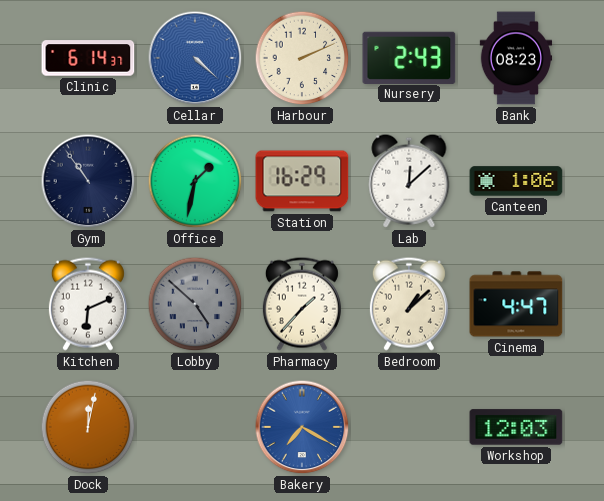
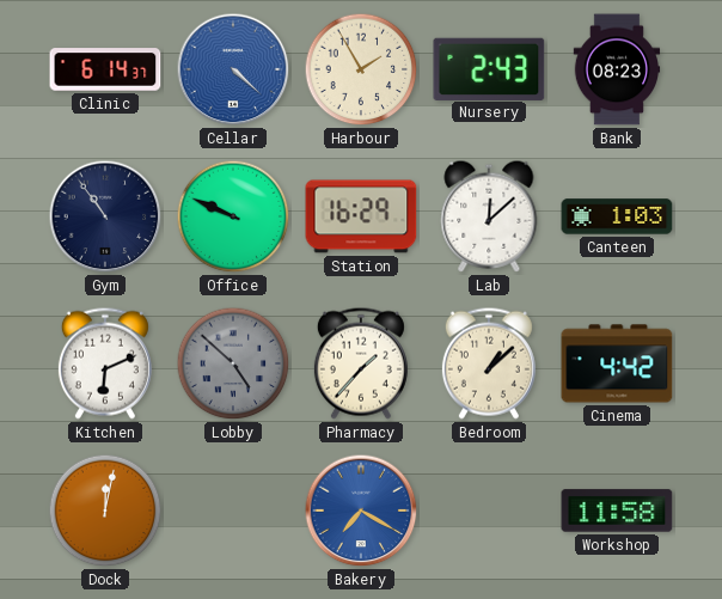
Harbour: 2:11 -> 1:55 (361, 69)
Office: 1:32 -> 9:49 (233, 216)
Canteen: 1:06 -> 1:03 (617, 216)
Cinema: 4:47 -> 4:42 (617, 363)
Workshop: 12:03 -> 11:58 (617, 511)
